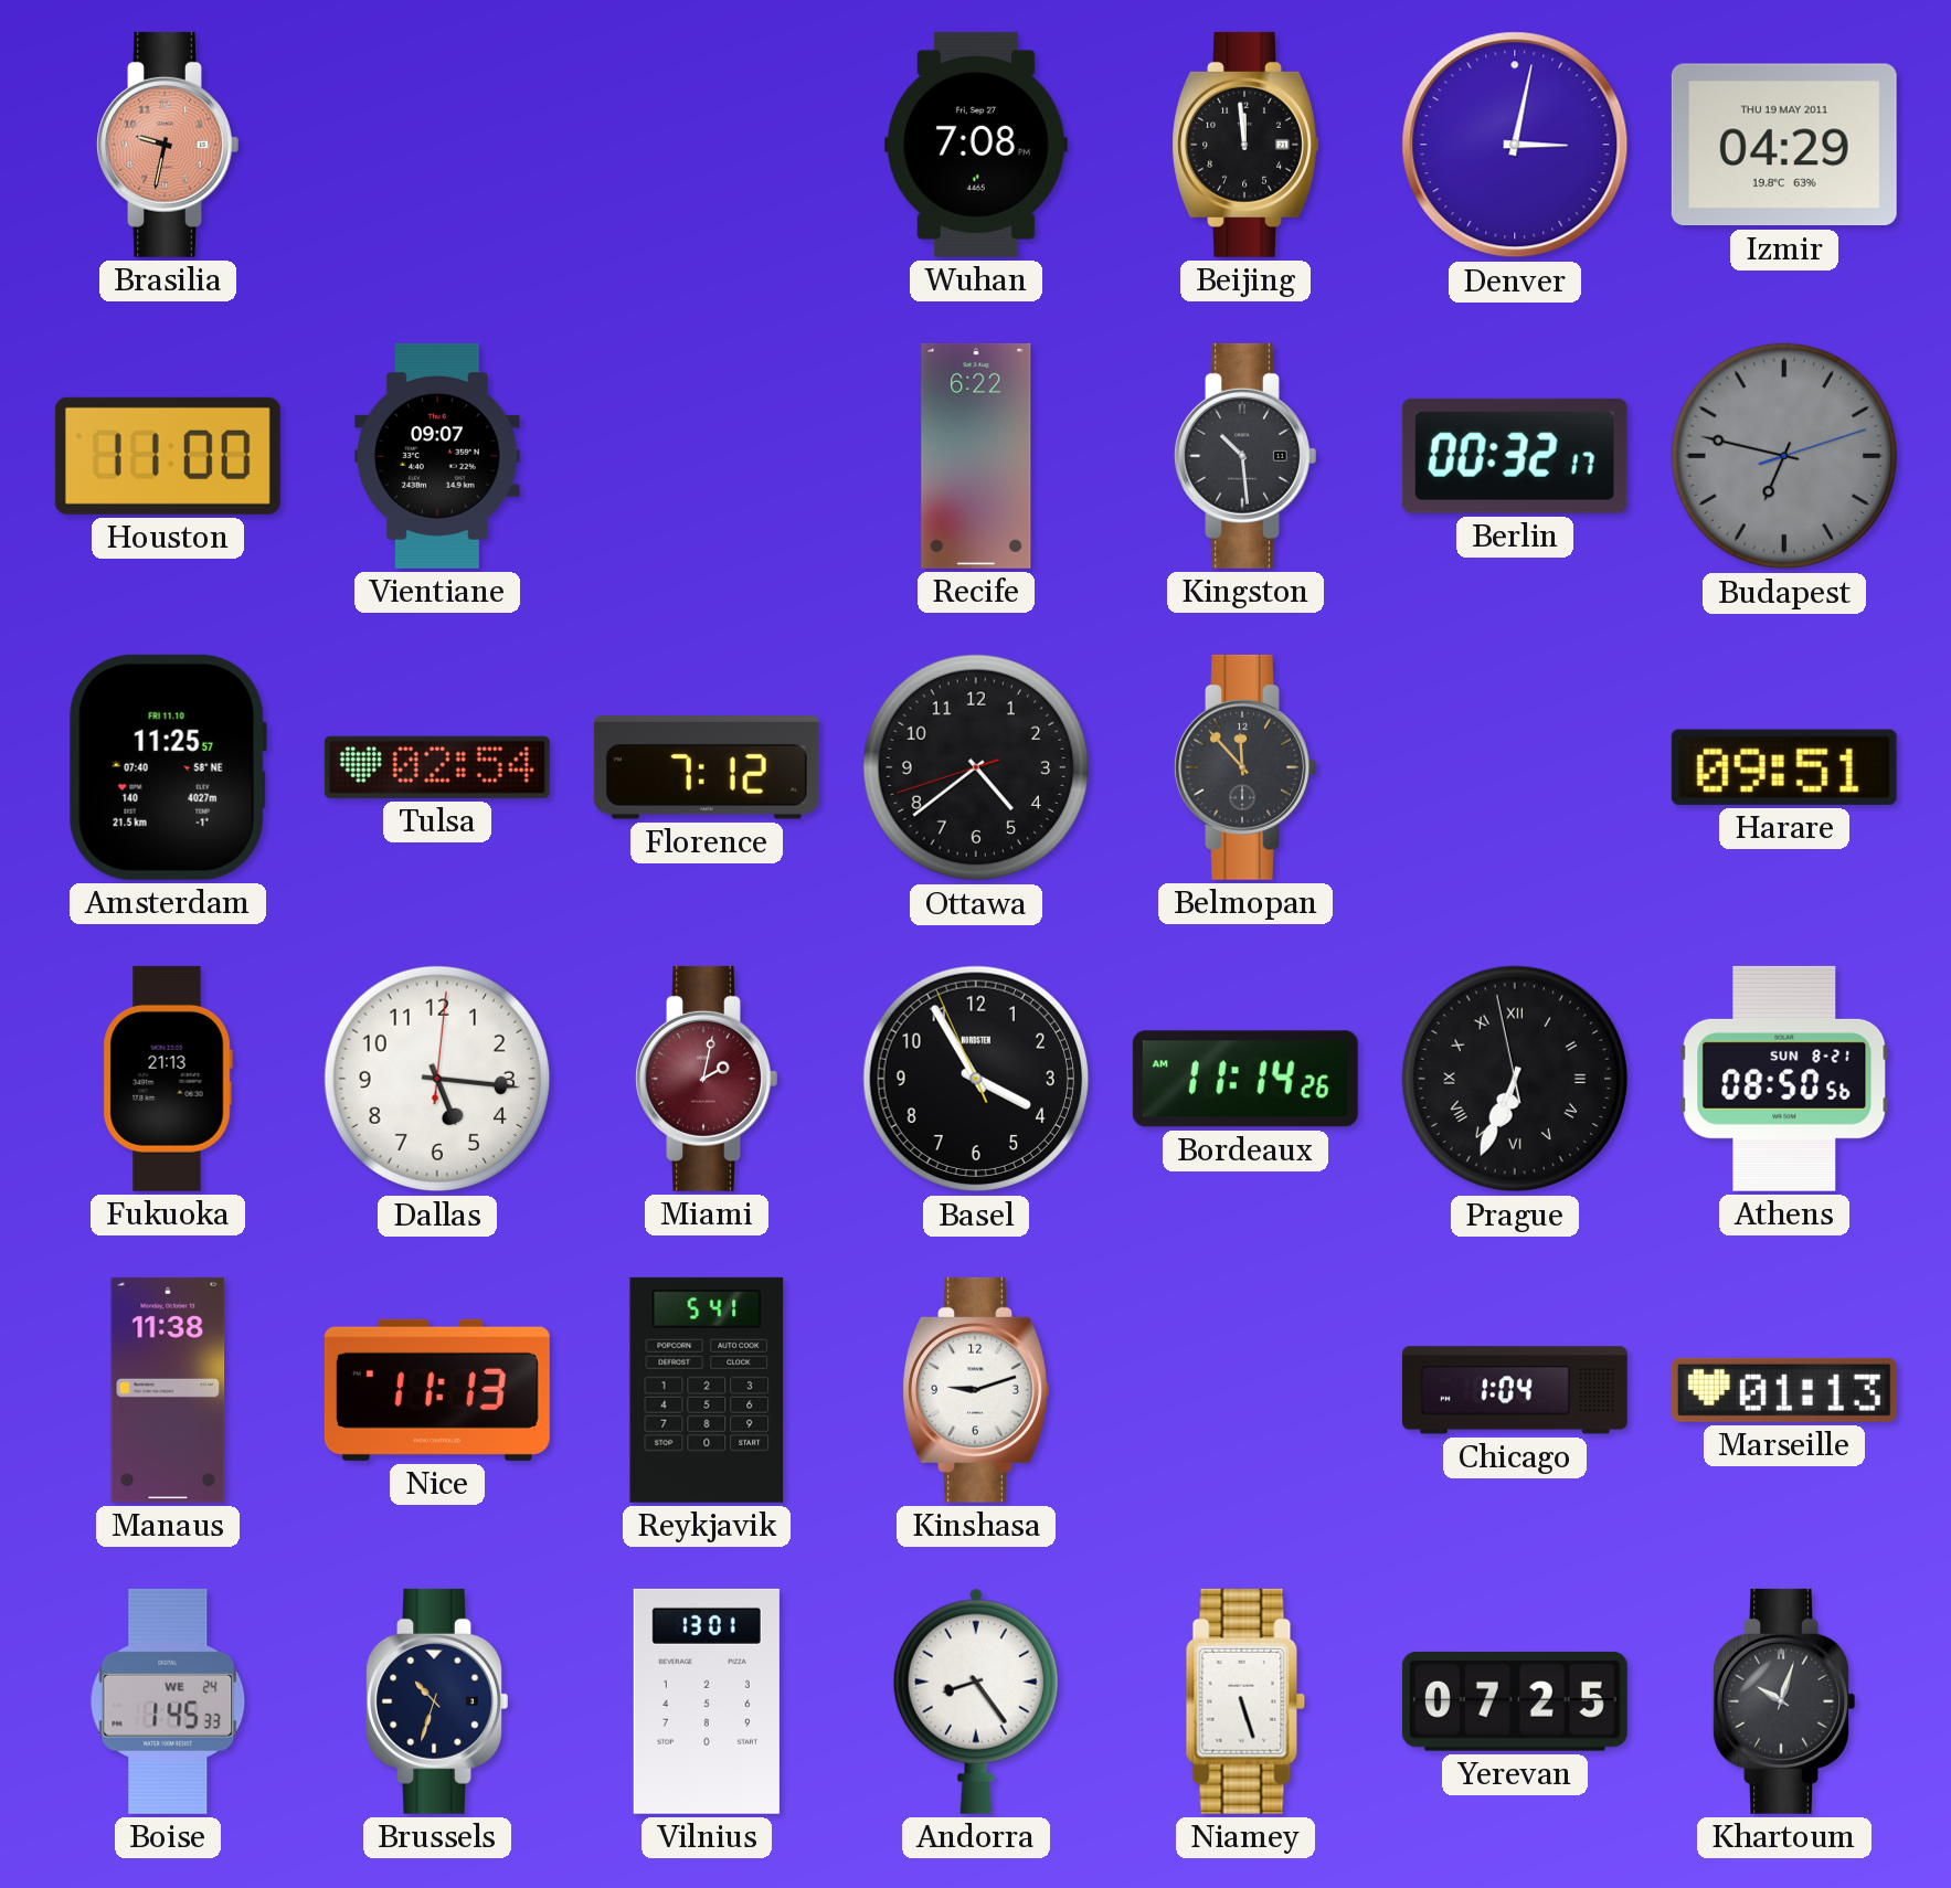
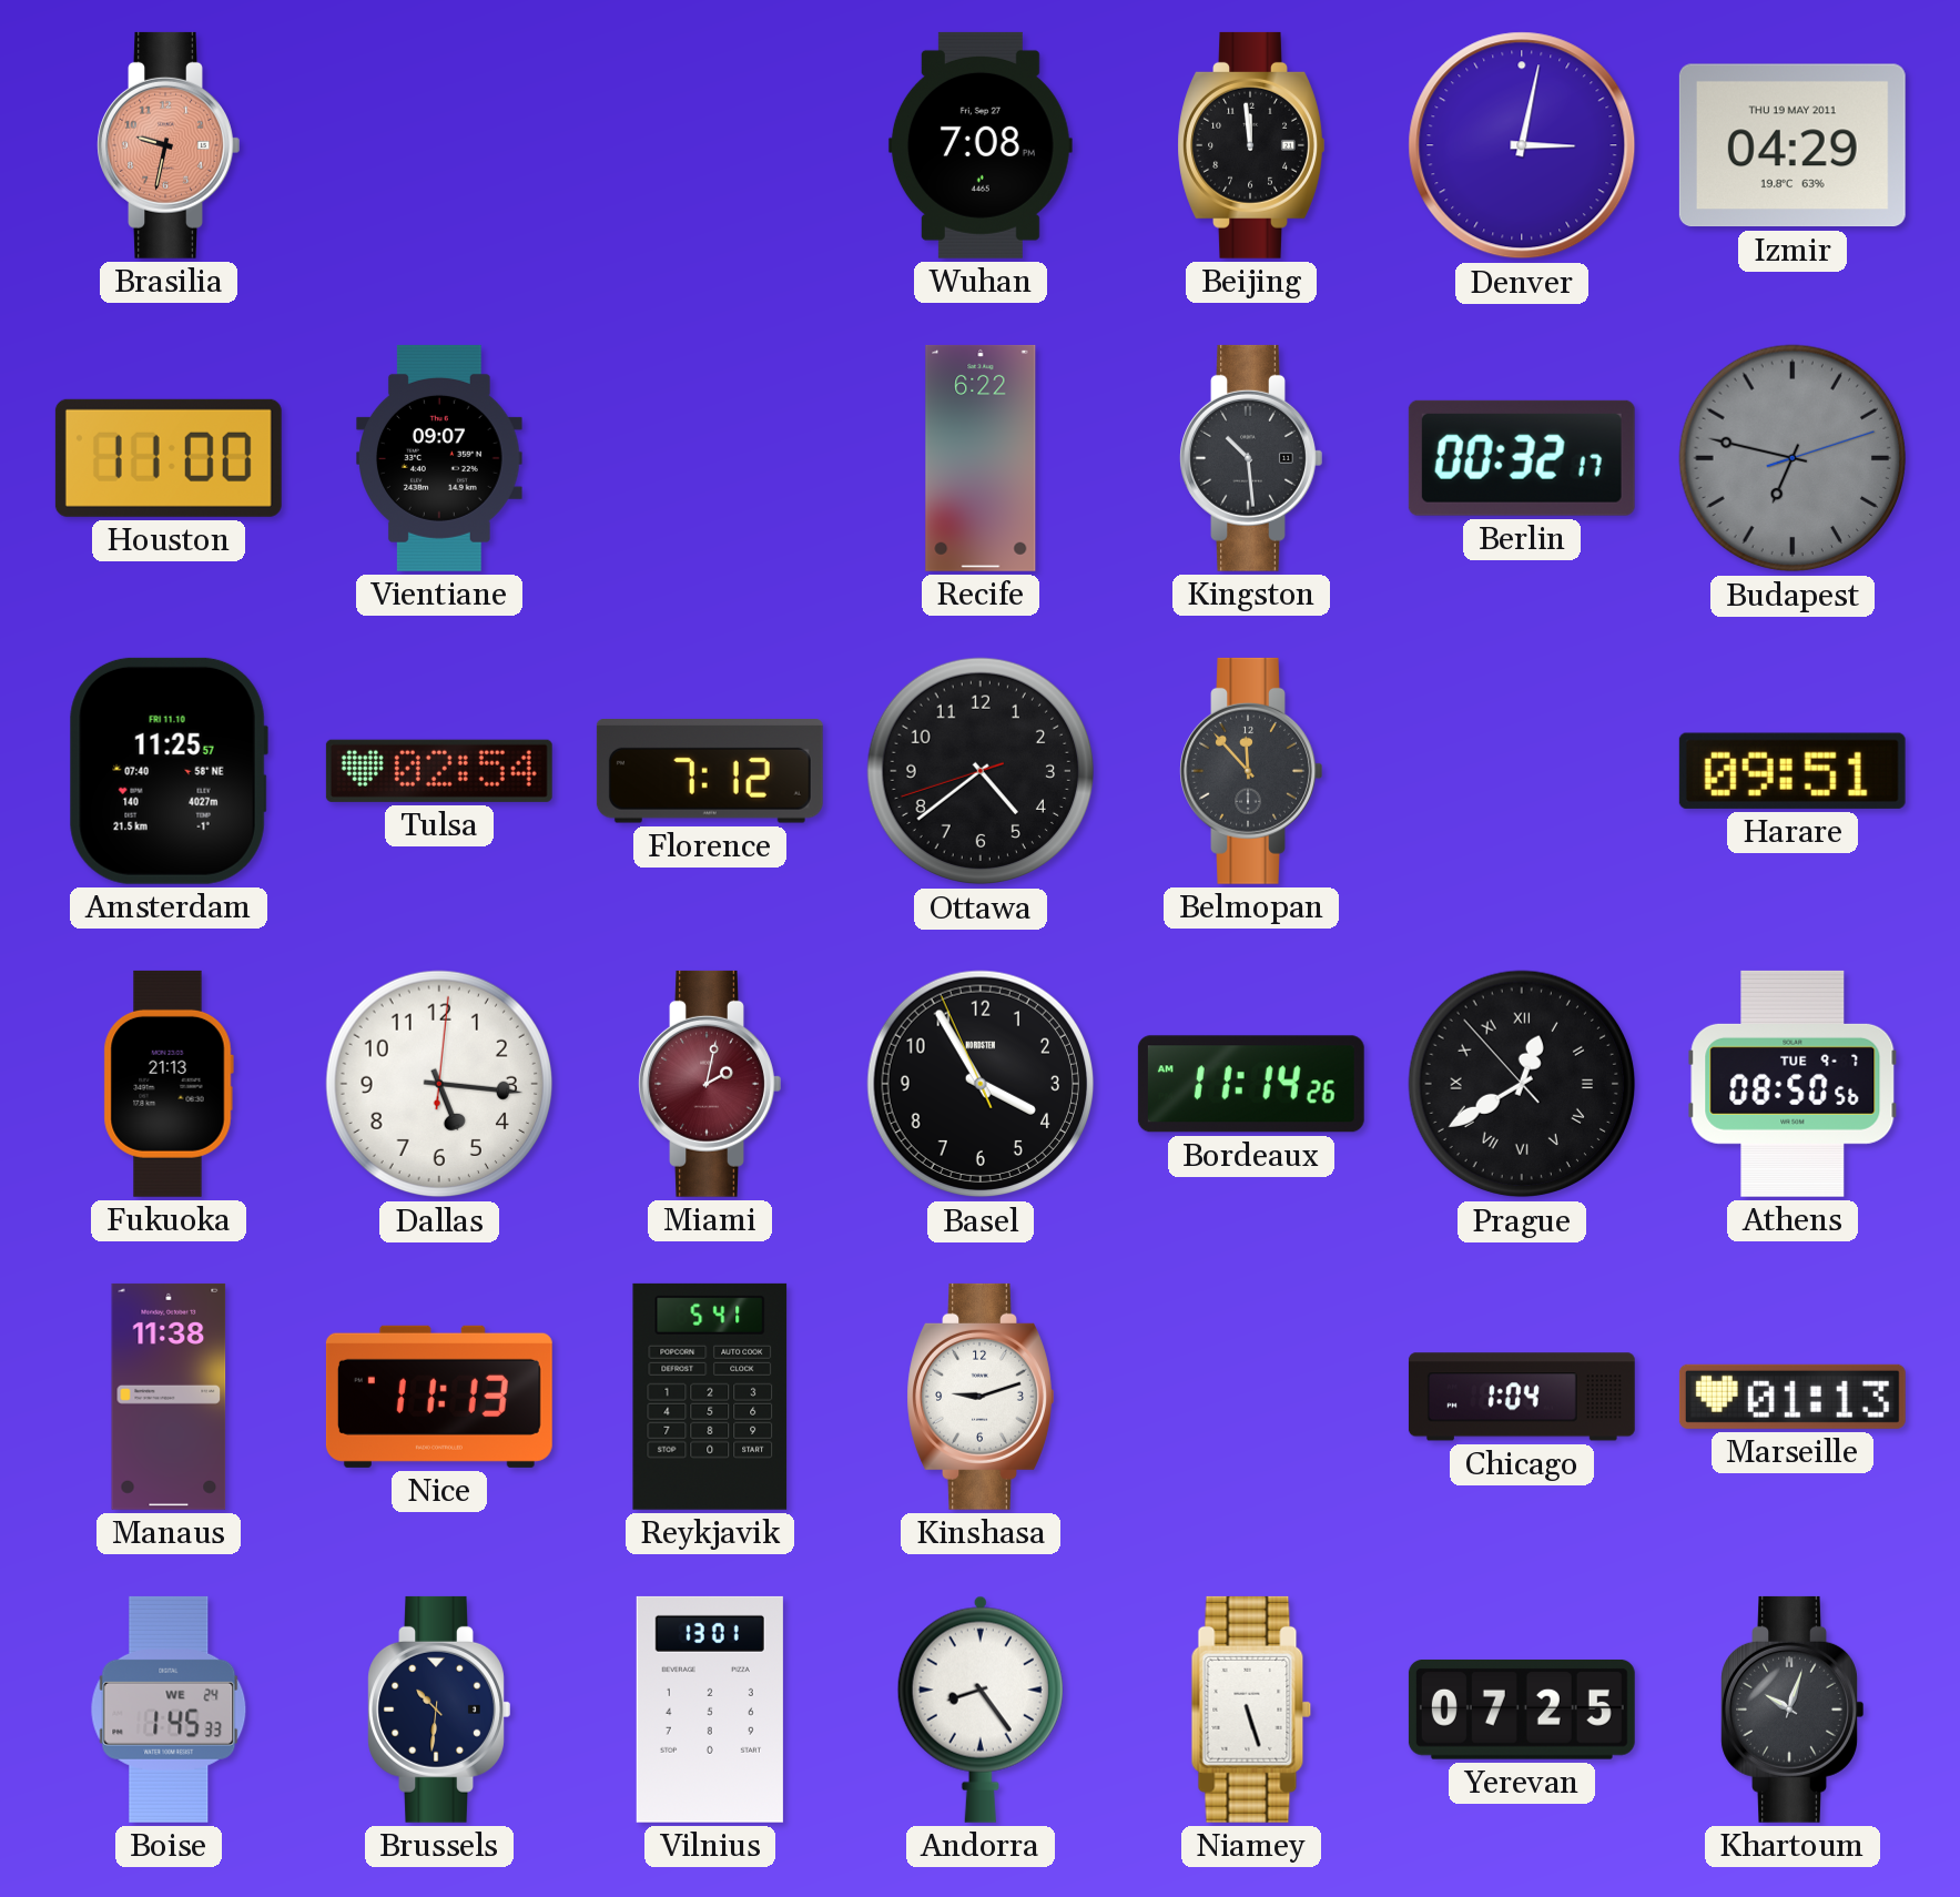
Prague: 6:33 -> 12:39 (1522, 1084)
Athens date: SUN 8-21 -> TUE 9-7 (1793, 1084)
Brussels: 10:33 -> 10:31 (439, 1710)
